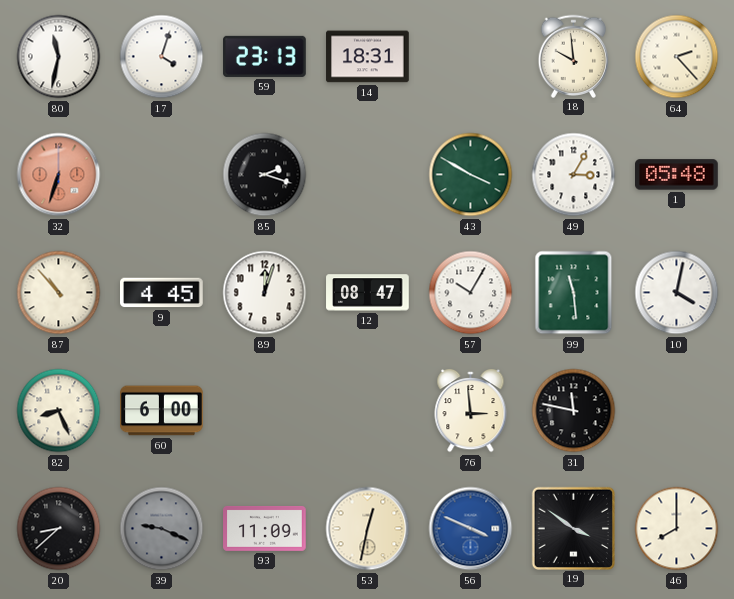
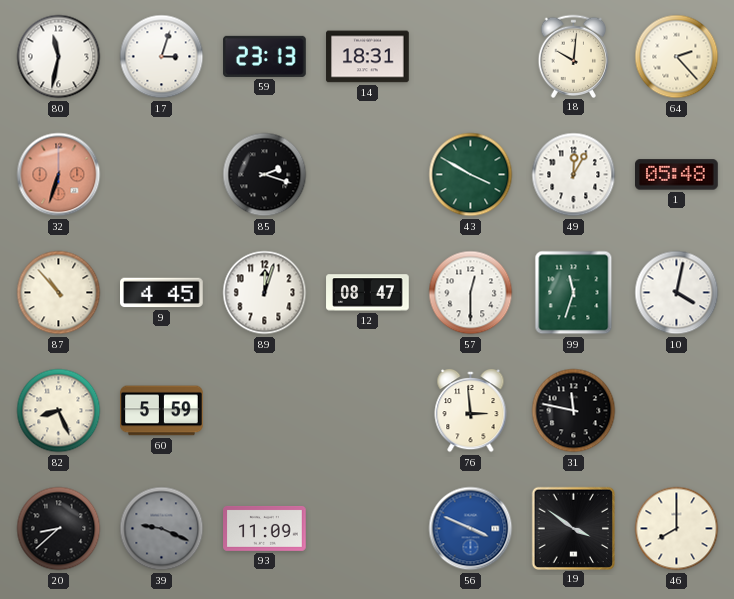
17: 4:03 -> 3:03 (162, 57)
18: 9:59 -> 10:01 (574, 56)
49: 3:05 -> 12:05 (574, 175)
57: 10:05 -> 12:30 (471, 293)
99: 11:29 -> 11:33 (574, 293)
60: 6:00 -> 5:59 (162, 411)
53: 12:32 -> none (368, 529)
